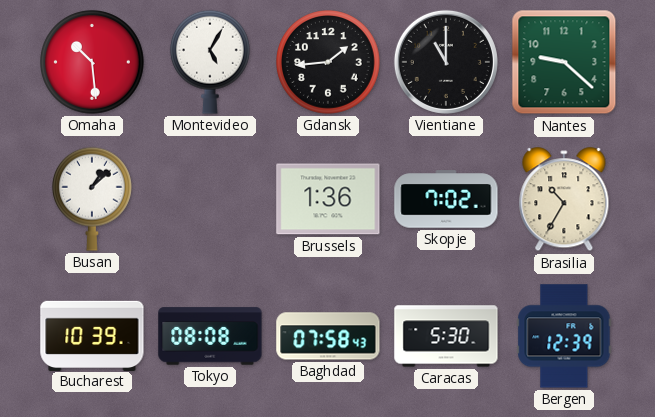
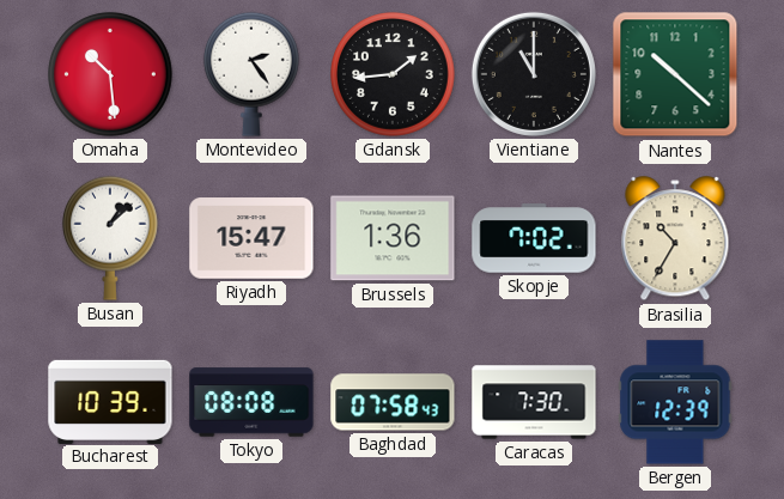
Montevideo: 5:05 -> 2:24 (251, 74)
Nantes: 9:22 -> 10:22 (675, 74)
Riyadh: none -> 15:47 (251, 238)
Caracas: 5:30 -> 7:30 (534, 402)
